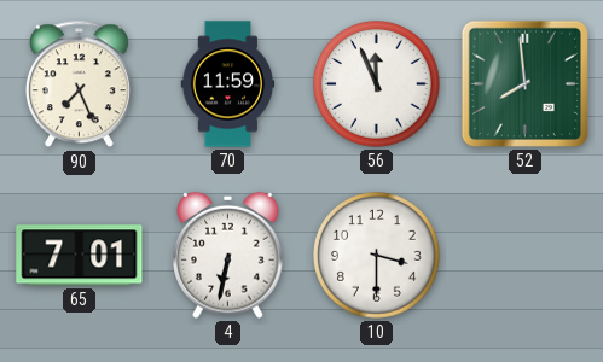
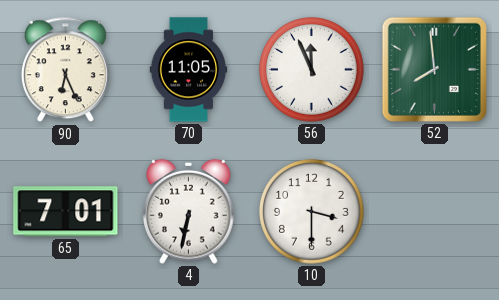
90: 7:26 -> 6:26 (65, 70)
70: 11:59 -> 11:05 (189, 70)
